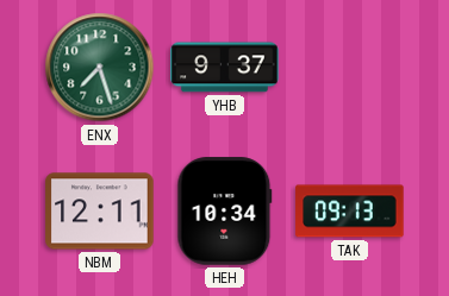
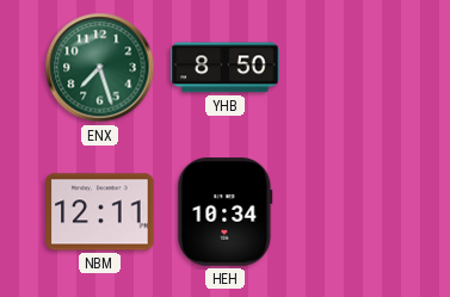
YHB: 9:37 -> 8:50 (226, 68)
TAK: 09:13 -> none (350, 212)
